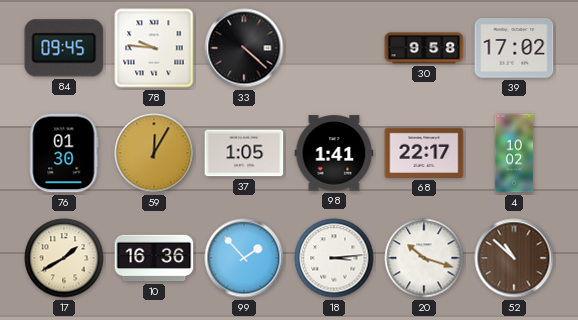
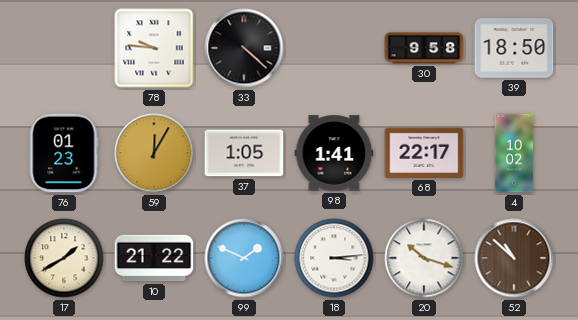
84: 09:45 -> none (64, 48)
39: 17:02 -> 18:50 (514, 48)
76: 01:30 -> 01:23 (64, 153)
10: 16:36 -> 21:22 (154, 258)
99: 1:53 -> 1:49 (244, 258)
